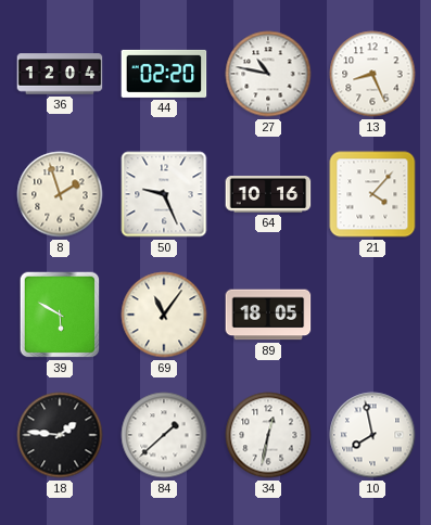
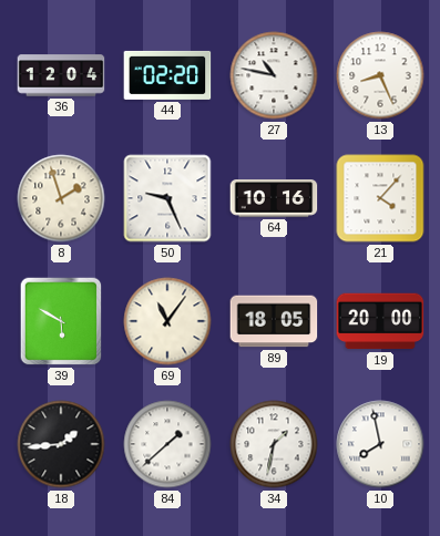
19: none -> 20:00 (380, 321)
18: 1:46 -> 1:44 (61, 444)
34: 12:32 -> 1:32 (274, 444)
